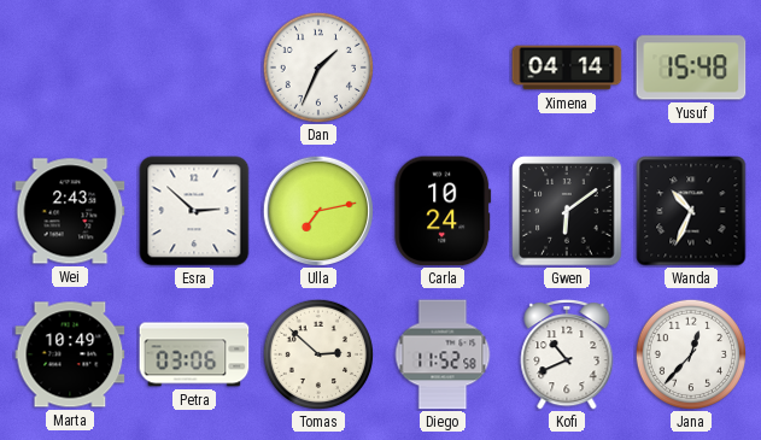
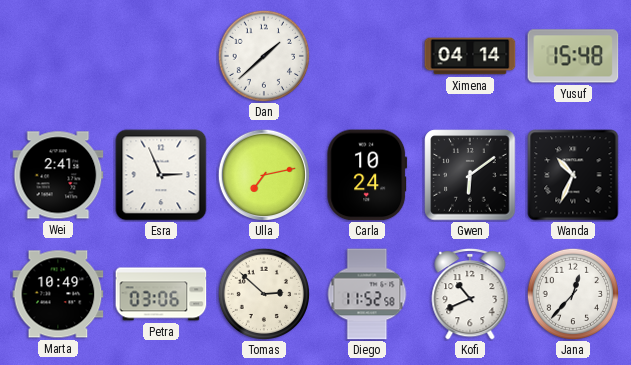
Dan: 1:34 -> 1:38 (263, 55)
Wei: 2:43 -> 2:41 (58, 175)
Esra: 2:52 -> 2:56 (161, 175)
